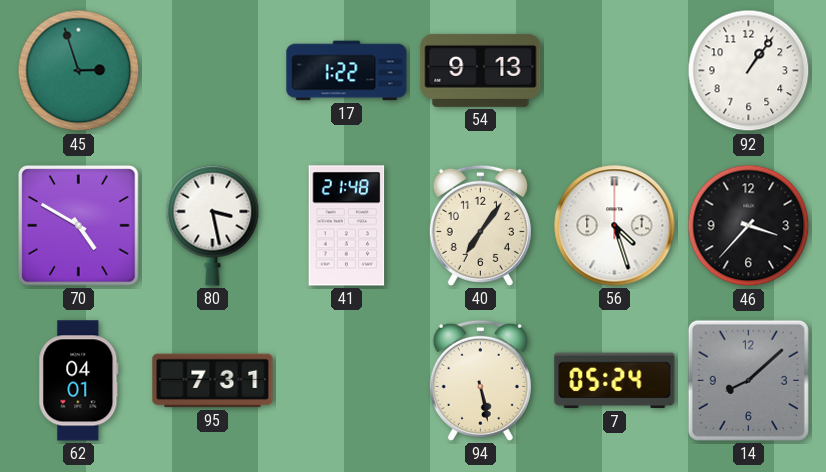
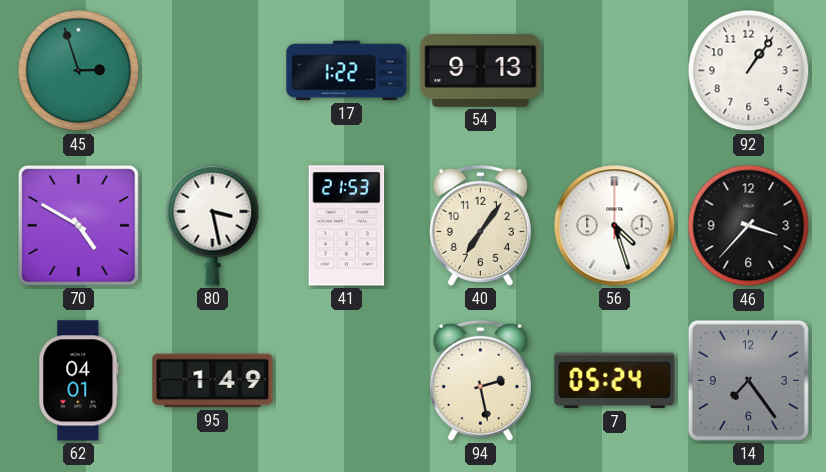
41: 21:48 -> 21:53 (347, 226)
95: 7:31 -> 1:49 (213, 381)
94: 5:28 -> 2:28 (480, 380)
14: 8:08 -> 7:24 (748, 380)
